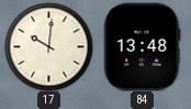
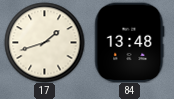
17: 10:01 -> 1:42 (44, 42)
